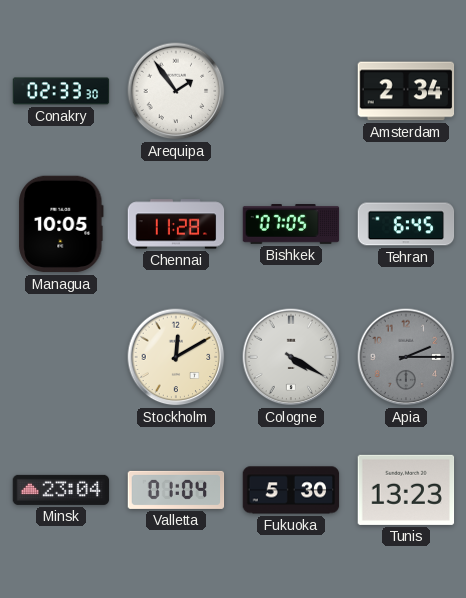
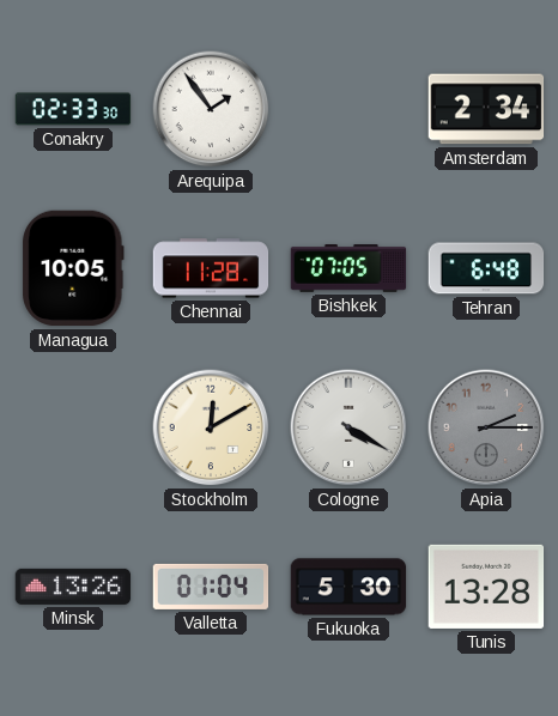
Tehran: 6:45 -> 6:48 (486, 268)
Minsk: 23:04 -> 13:26 (73, 587)
Tunis: 13:23 -> 13:28 (486, 587)
